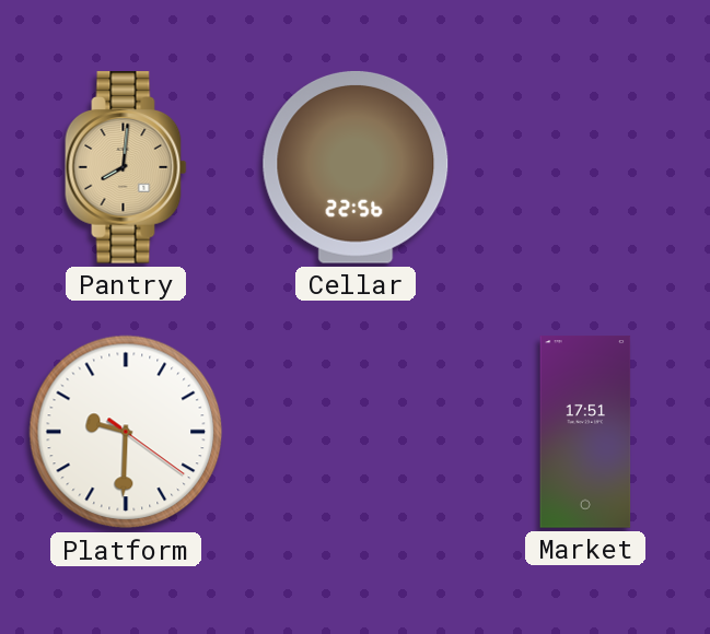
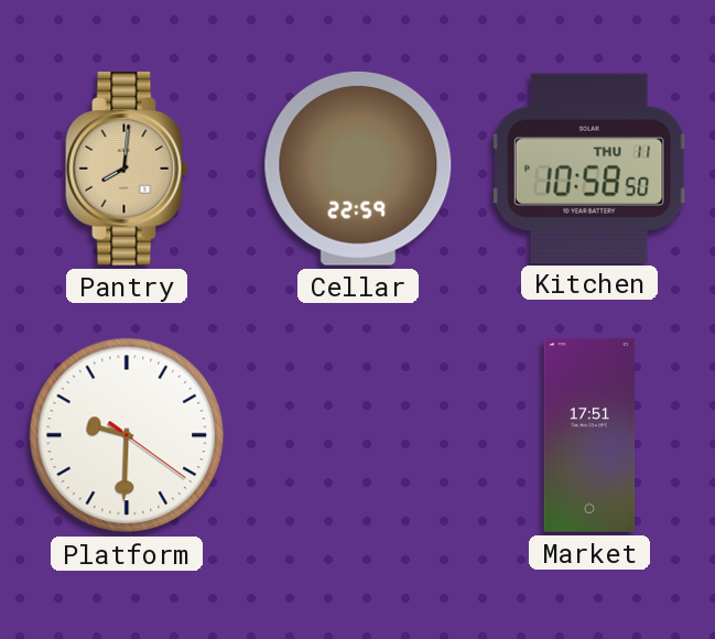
Cellar: 22:56 -> 22:59 (358, 169)
Kitchen: none -> 10:58 (589, 167)
